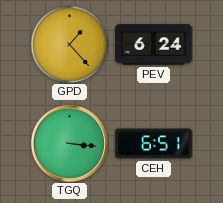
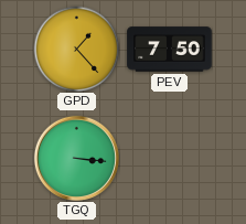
PEV: 6:24 -> 7:50 (170, 50)
CEH: 6:51 -> none (154, 144)
